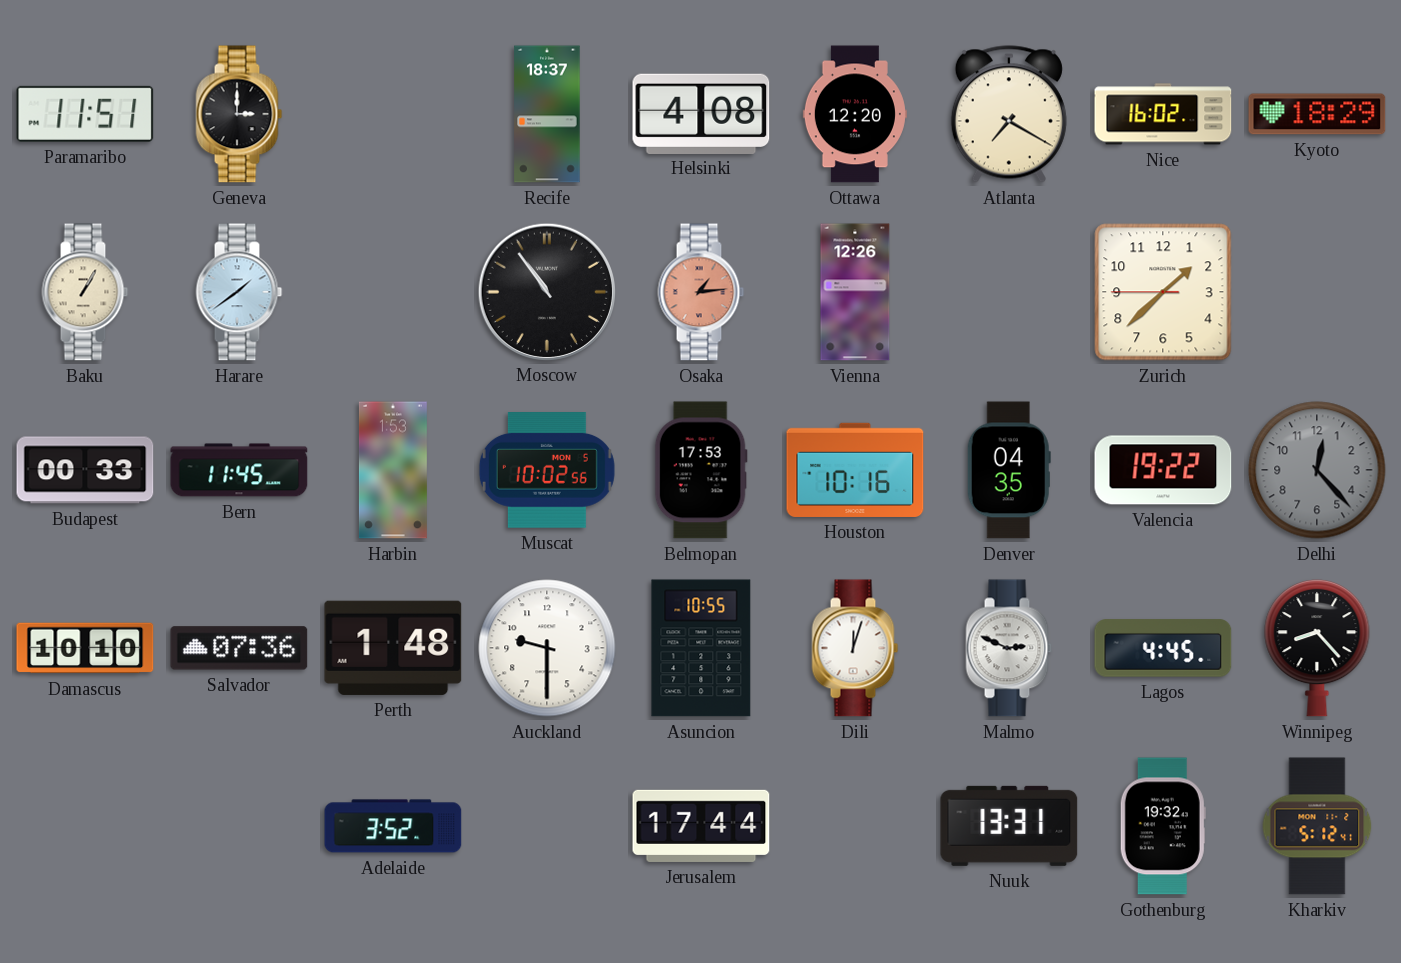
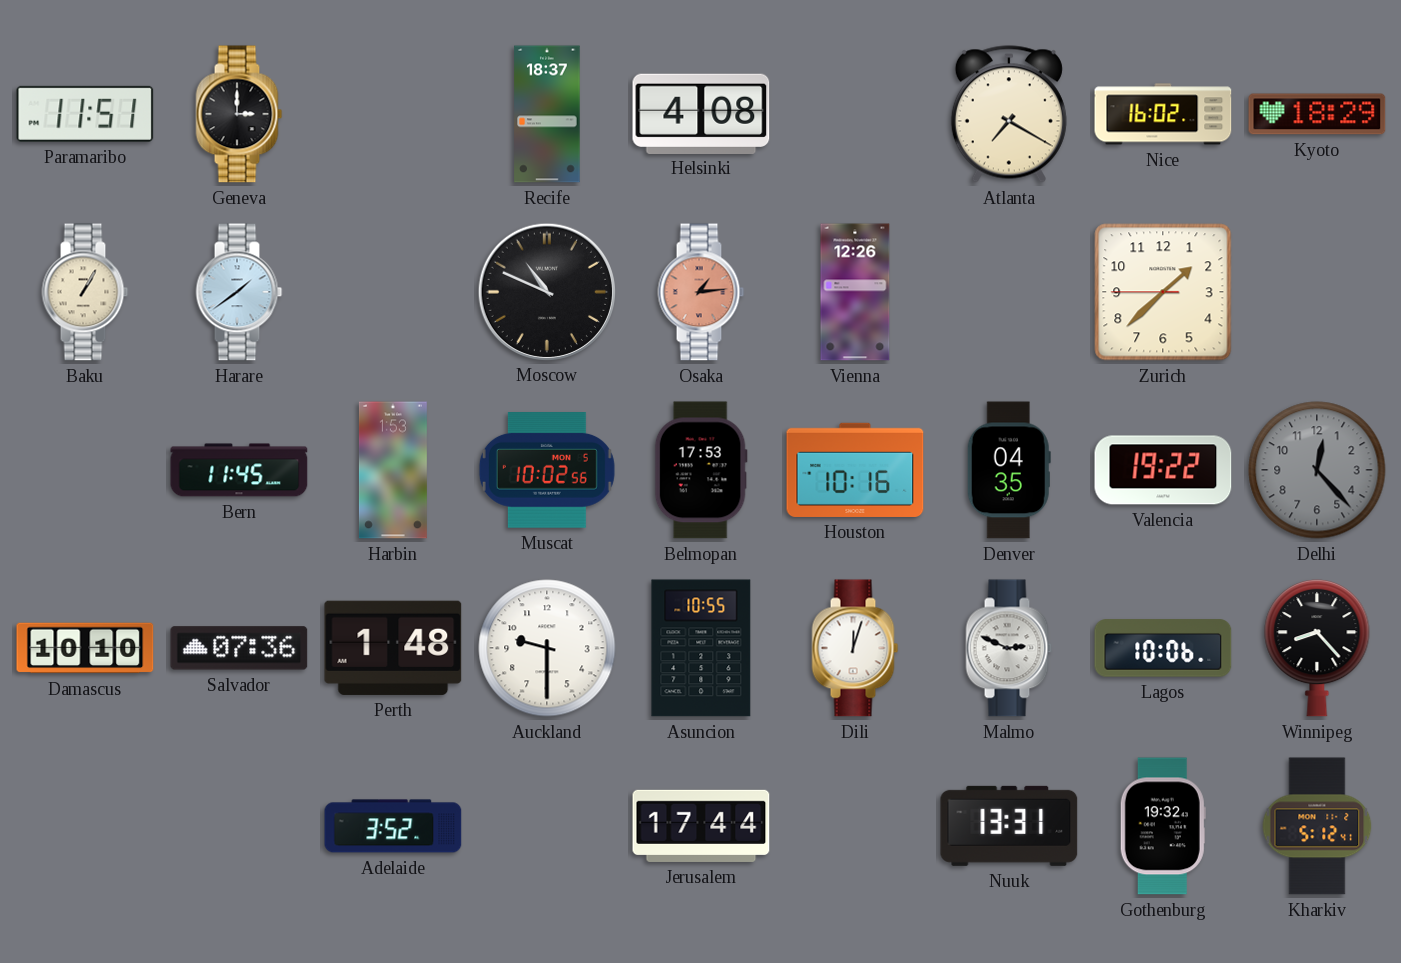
Ottawa: 12:20 -> none (855, 114)
Moscow: 10:54 -> 10:49 (546, 291)
Budapest: 00:33 -> none (85, 470)
Lagos: 4:45 -> 10:06 (1163, 648)
